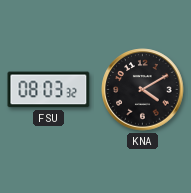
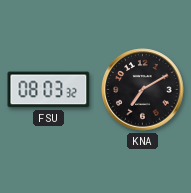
KNA: 4:10 -> 7:10 (143, 90)
